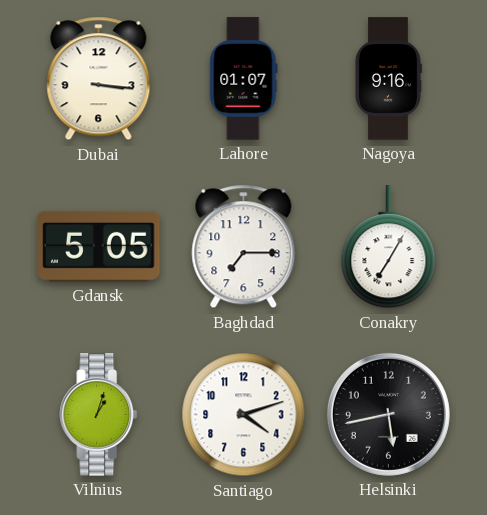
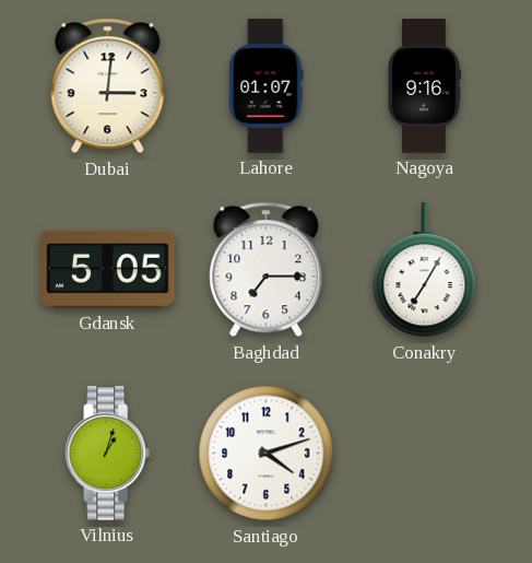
Dubai: 3:16 -> 3:01 (108, 86)
Helsinki: 5:43 -> none (388, 414)
